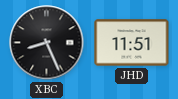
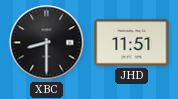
XBC: 8:26 -> 8:30 (47, 43)
